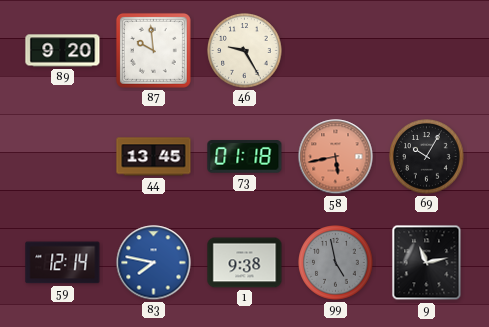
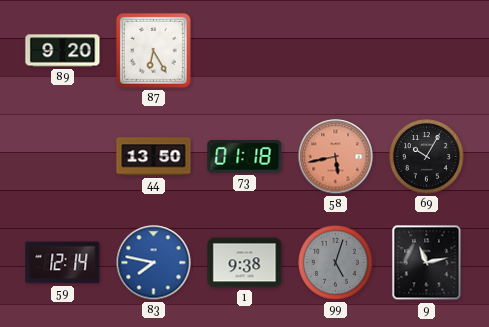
87: 9:59 -> 6:25 (153, 50)
46: 9:25 -> none (245, 51)
44: 13:45 -> 13:50 (154, 157)
99: 4:58 -> 5:03 (336, 263)
